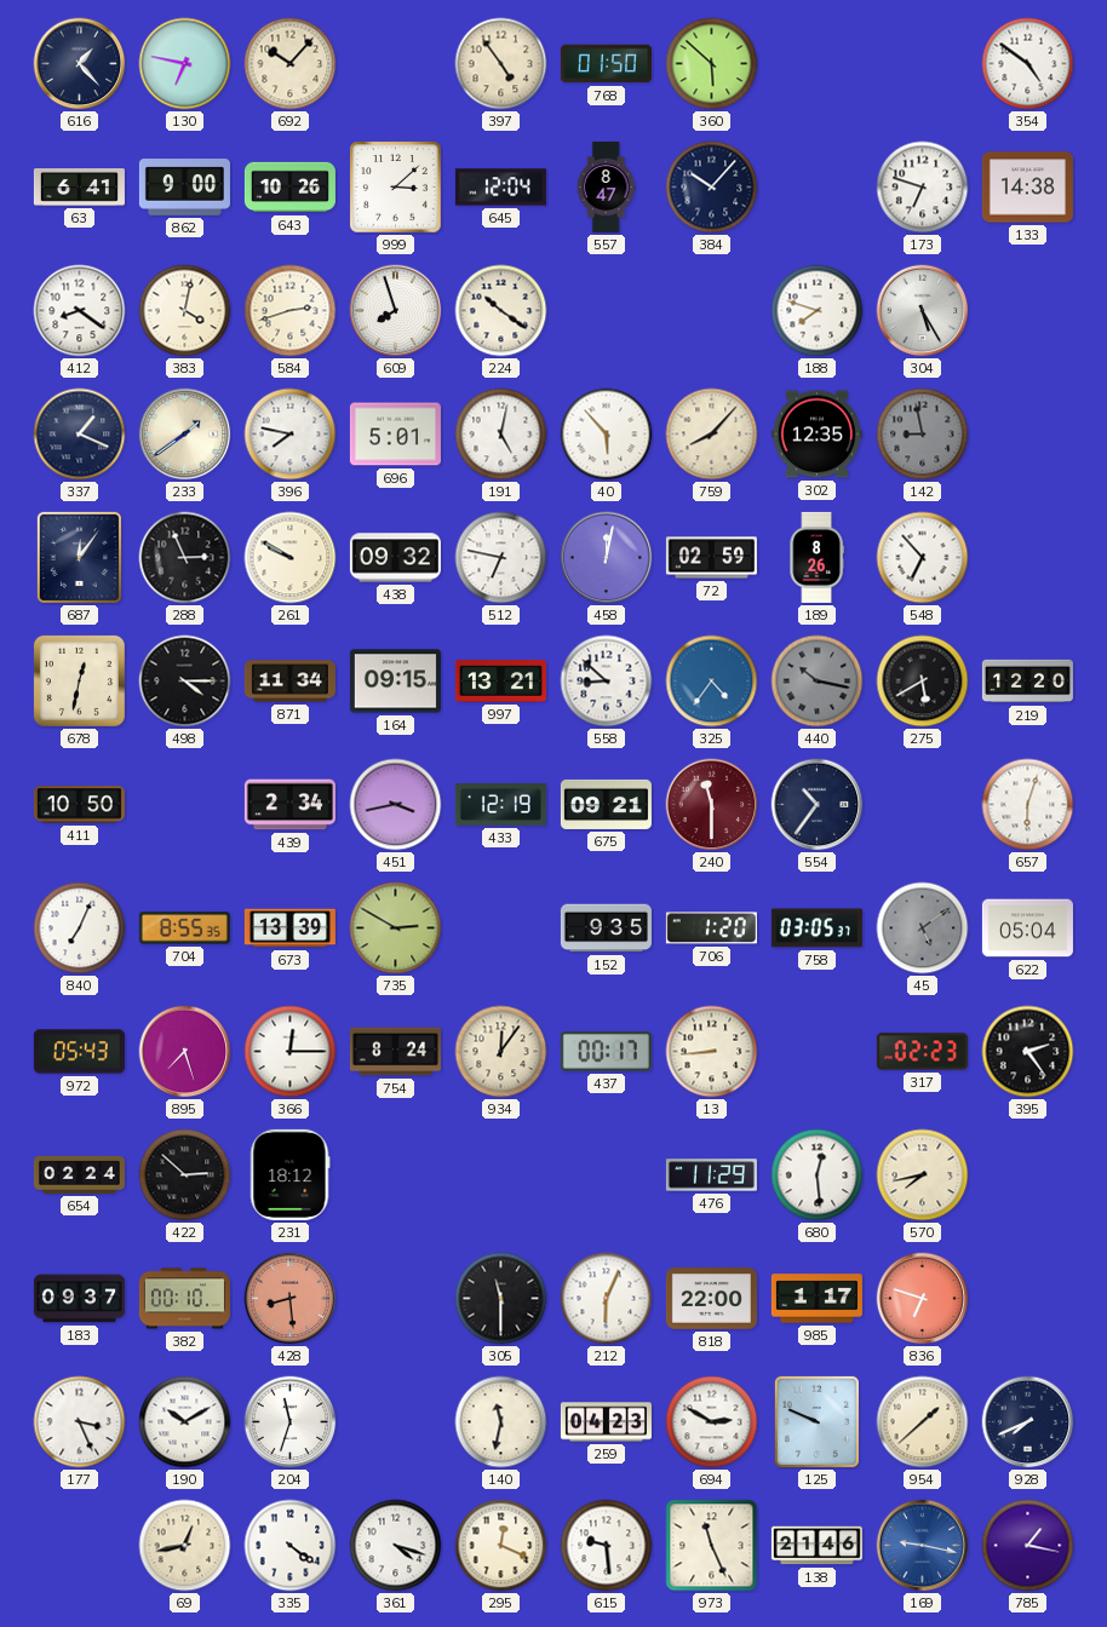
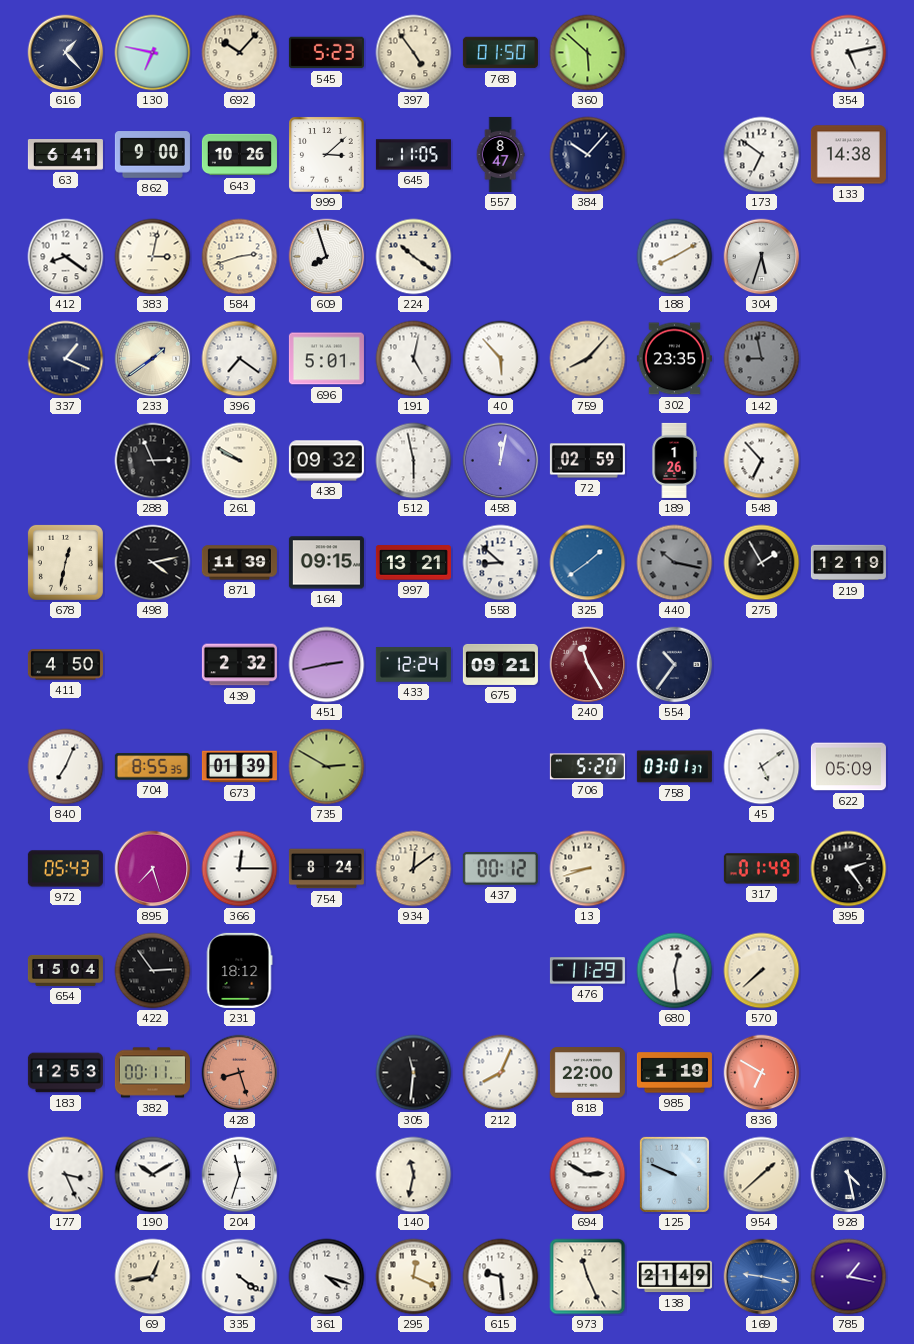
545: none -> 5:23 (326, 53)
354: 4:51 -> 5:13 (849, 53)
645: 12:04 -> 11:05 (413, 155)
173: 6:48 -> 6:51 (762, 155)
383: 4:02 -> 3:02 (153, 257)
188: 7:48 -> 8:10 (675, 257)
304: 5:25 -> 5:33 (762, 257)
396: 7:47 -> 7:21 (240, 359)
302: 12:35 -> 23:35 (674, 359)
687: 12:06 -> none (79, 557)
512: 6:47 -> 5:58 (414, 461)
189: 8:26 -> 1:26 (674, 460)
498: 4:15 -> 4:13 (153, 563)
871: 11:34 -> 11:39 (239, 563)
325: 4:36 -> 1:39 (588, 563)
275: 5:40 -> 1:55 (762, 563)
219: 12:20 -> 12:19 (848, 563)
411: 10:50 -> 4:50 (65, 665)
439: 2:34 -> 2:32 (239, 665)
451: 3:43 -> 2:43 (327, 665)
433: 12:19 -> 12:24 (413, 665)
240: 11:30 -> 11:25 (588, 665)
657: 6:03 -> none (1028, 805)
673: 13:39 -> 01:39 (239, 767)
152: 9:35 -> none (606, 929)
706: 1:20 -> 5:20 (587, 767)
758: 03:05 -> 03:01 (674, 767)
45 dial: grey -> white (762, 767)
622: 05:04 -> 05:09 (848, 767)
934: 12:06 -> 12:09 (414, 869)
437: 00:17 -> 00:12 (500, 869)
13: 8:44 -> 8:42 (588, 869)
317: 02:23 -> 01:49 (761, 869)
654: 02:24 -> 15:04 (65, 970)
422: 2:52 -> 2:54 (153, 971)
570: 7:43 -> 7:38 (762, 971)
183: 09:37 -> 12:53 (65, 1073)
382: 00:10 -> 00:11 (152, 1073)
428: 8:29 -> 8:27 (240, 1073)
305: 11:30 -> 11:31 (414, 1073)
212: 6:04 -> 8:04 (501, 1073)
985: 1:17 -> 1:19 (674, 1073)
836: 6:48 -> 6:50 (762, 1073)
259: 04:23 -> none (606, 1422)
928: 7:41 -> 4:28 (849, 1175)
138: 21:46 -> 21:49 (674, 1277)
